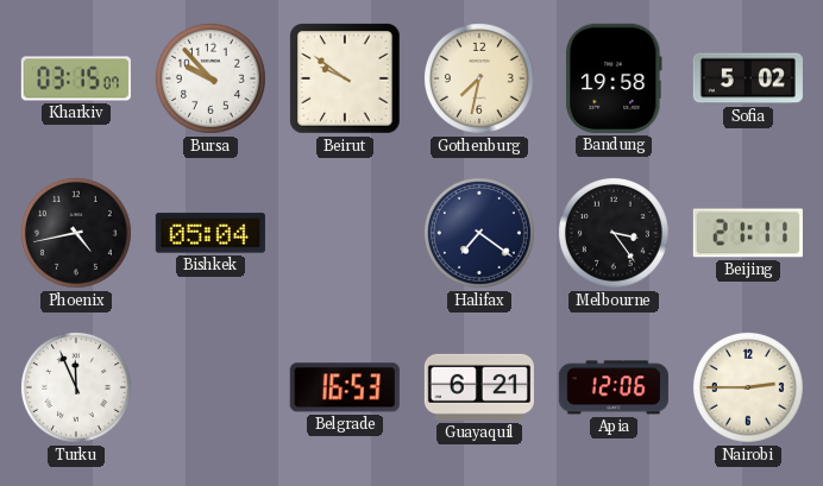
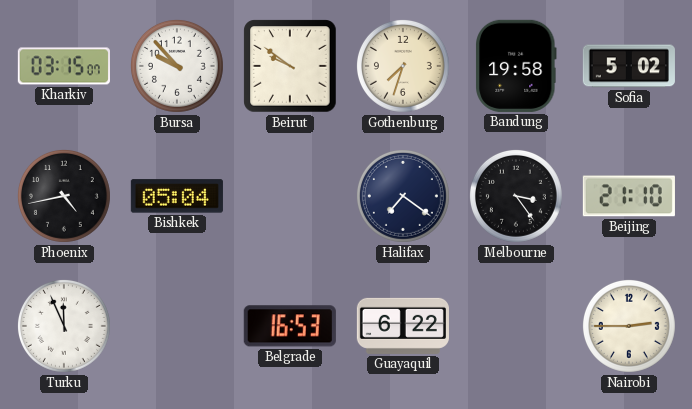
Gothenburg: 7:32 -> 7:33 (403, 66)
Beijing: 21:11 -> 21:10 (629, 196)
Guayaquil: 6:21 -> 6:22 (403, 326)
Apia: 12:06 -> none (614, 387)
